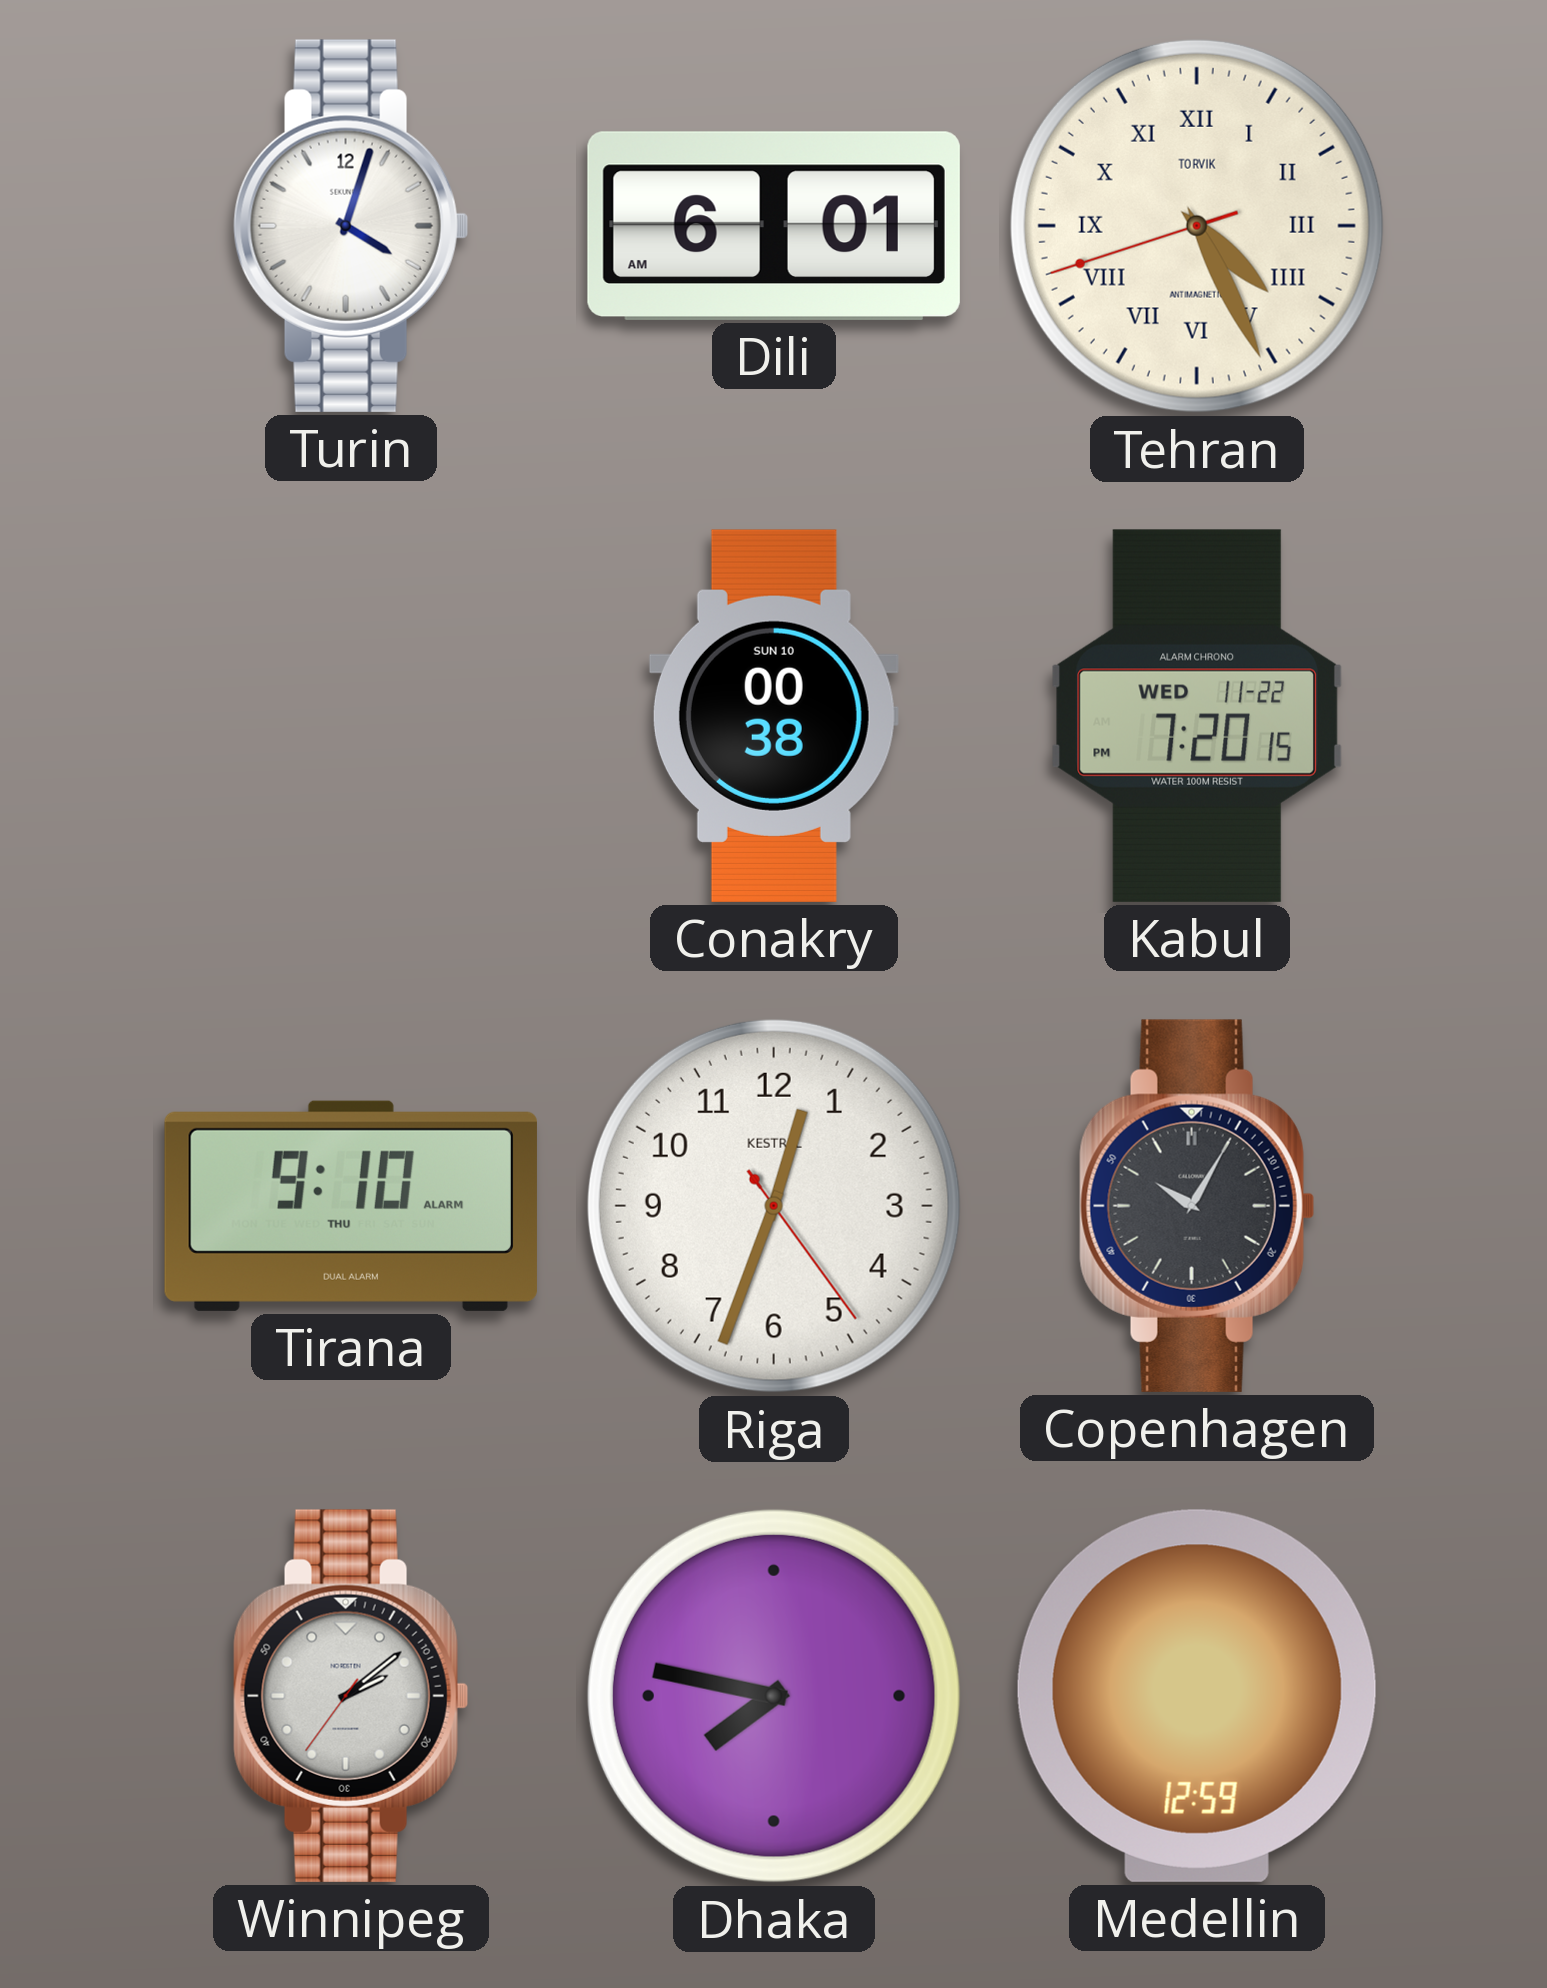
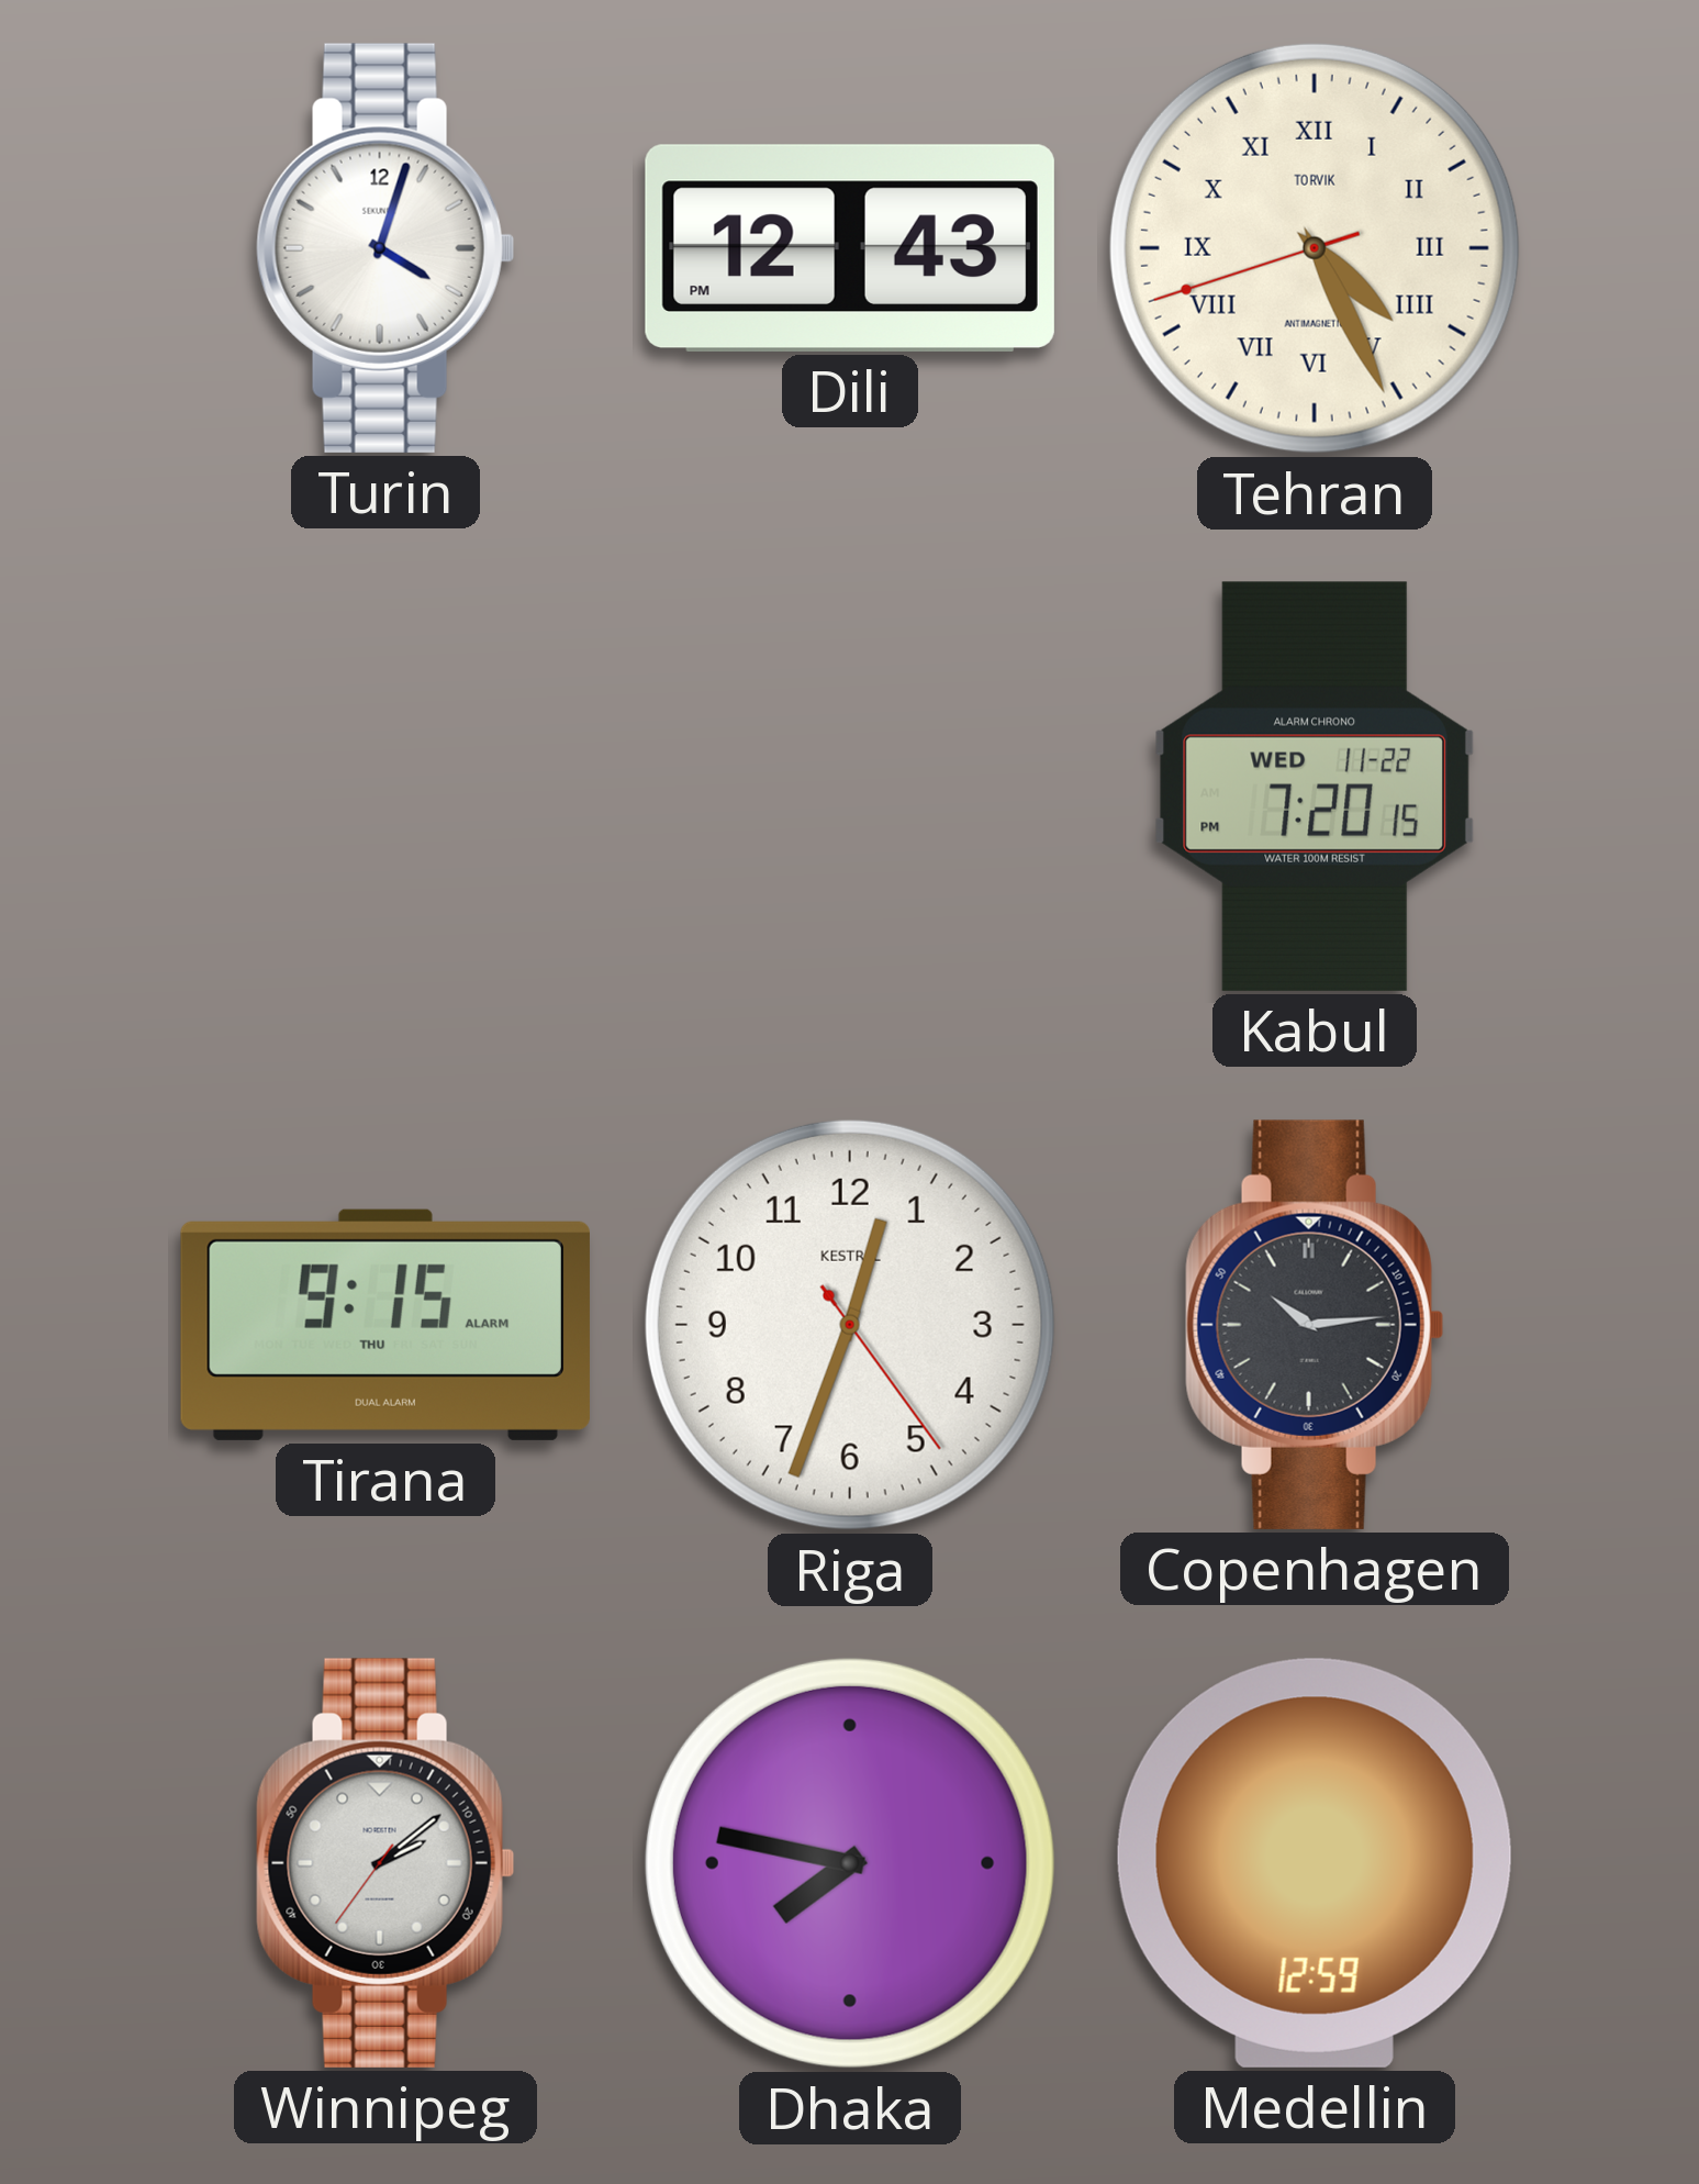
Dili: 6:01 -> 12:43 (850, 248)
Conakry: 00:38 -> none (774, 716)
Tirana: 9:10 -> 9:15 (385, 1325)
Copenhagen: 10:05 -> 10:14 (1315, 1325)
